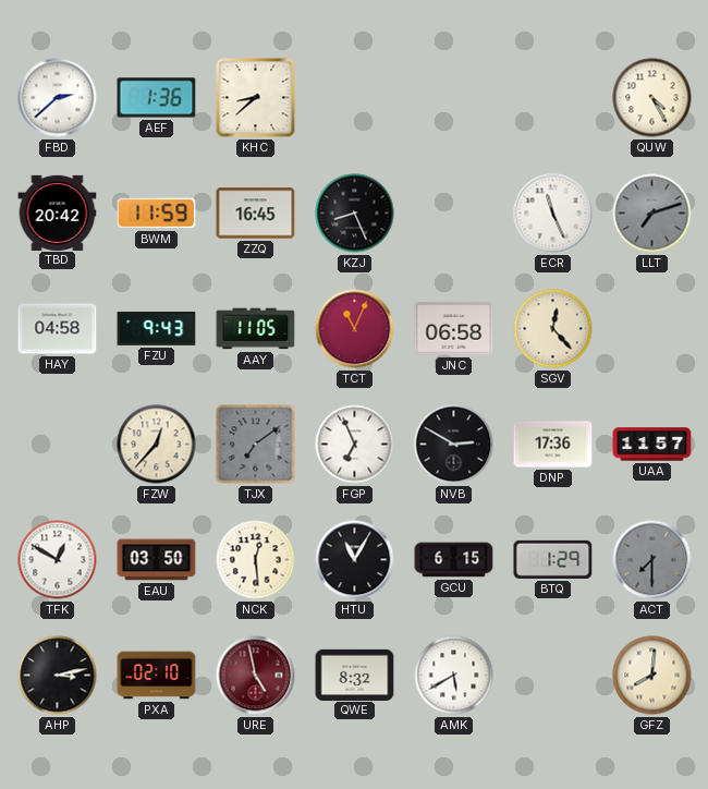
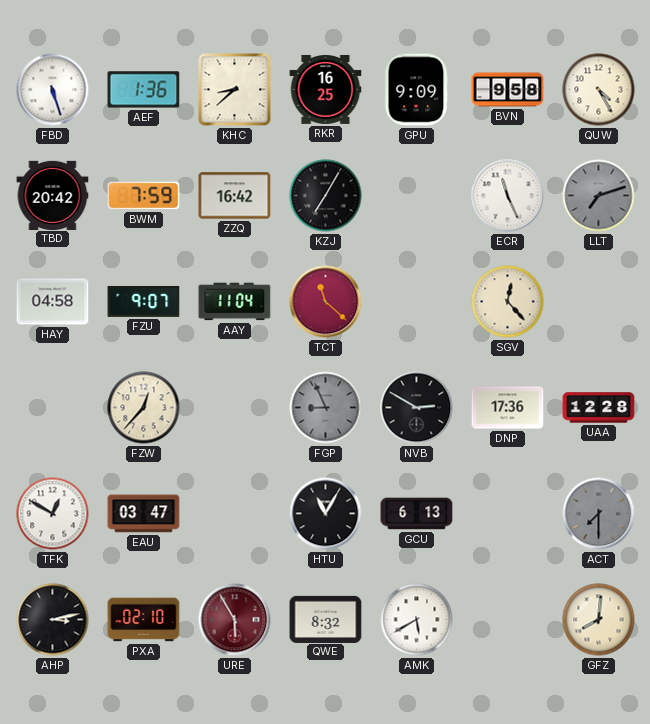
FBD: 2:38 -> 5:27 (53, 90)
RKR: none -> 16:25 (326, 89)
GPU: none -> 9:09 (416, 90)
BVN: none -> 9:58 (508, 90)
BWM: 11:59 -> 7:59 (144, 196)
ZZQ: 16:45 -> 16:42 (235, 196)
KZJ: 8:26 -> 7:05 (326, 196)
FZU: 9:43 -> 9:07 (144, 302)
AAY: 11:05 -> 11:04 (235, 302)
TCT: 11:04 -> 11:22 (326, 302)
JNC: 06:58 -> none (454, 329)
TJX: 7:09 -> none (256, 445)
FGP: 6:56 -> 8:56 (326, 408)
FGP dial: white -> grey (326, 408)
UAA: 11:57 -> 12:28 (599, 408)
EAU: 03:50 -> 03:47 (144, 514)
NCK: 12:29 -> none (256, 560)
GCU: 6:15 -> 6:13 (417, 514)
BTQ: 1:29 -> none (553, 559)
URE: 4:58 -> 5:55 (235, 620)
